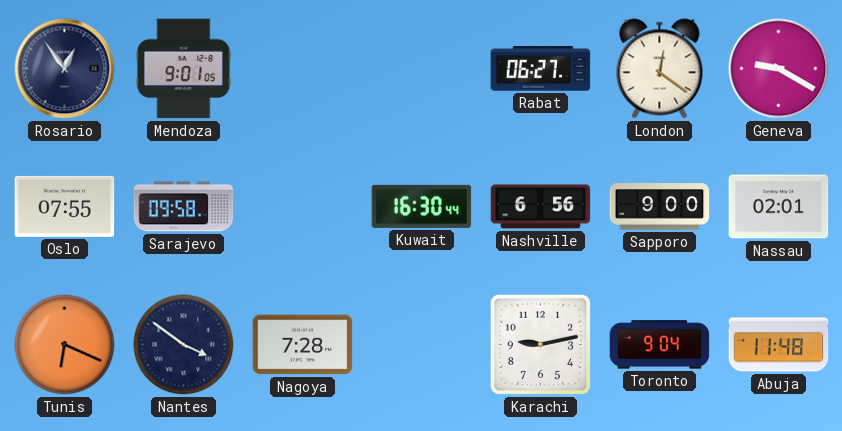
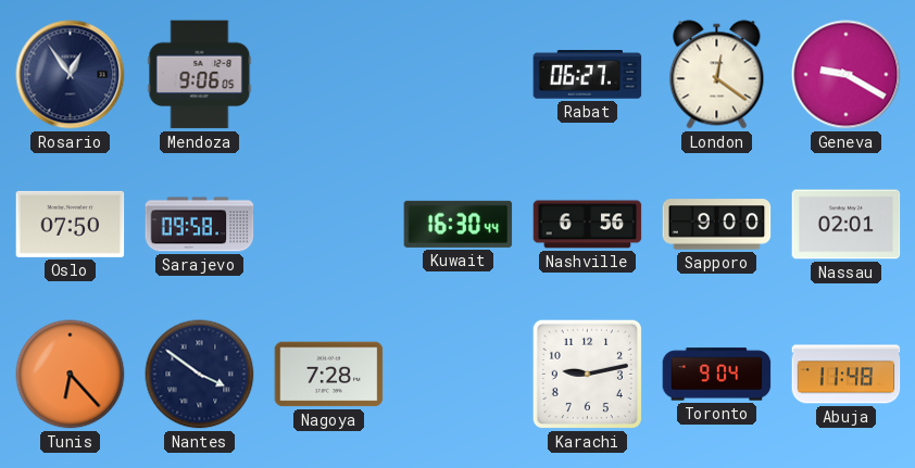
Mendoza: 9:01 -> 9:06 (200, 75)
Oslo: 07:55 -> 07:50 (71, 224)
Tunis: 6:19 -> 6:23 (71, 375)
